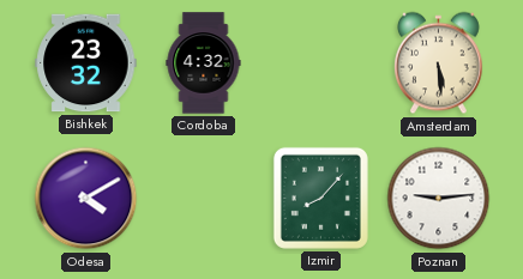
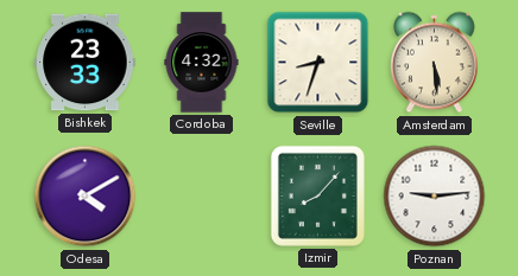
Bishkek: 23:32 -> 23:33 (86, 63)
Seville: none -> 8:33 (318, 63)
